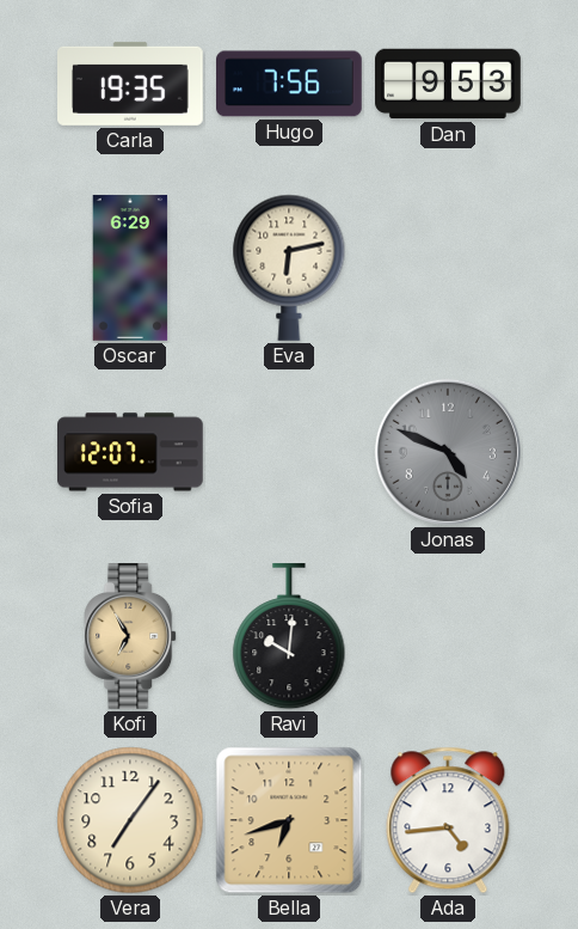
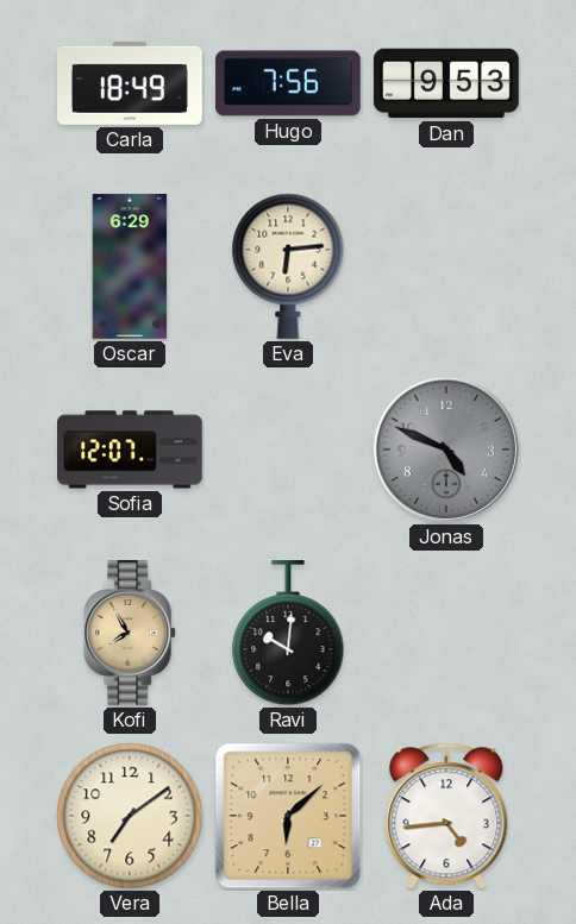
Carla: 19:35 -> 18:49 (131, 83)
Eva: 6:13 -> 6:14 (288, 266)
Kofi: 6:55 -> 7:55 (131, 634)
Vera: 7:06 -> 7:09 (130, 816)
Bella: 6:42 -> 6:08 (288, 816)
